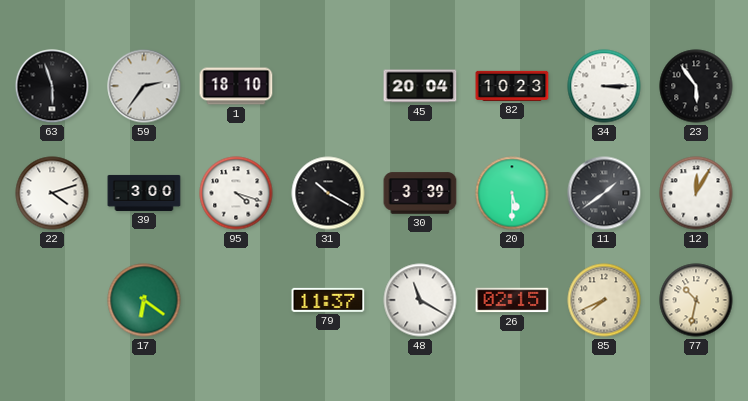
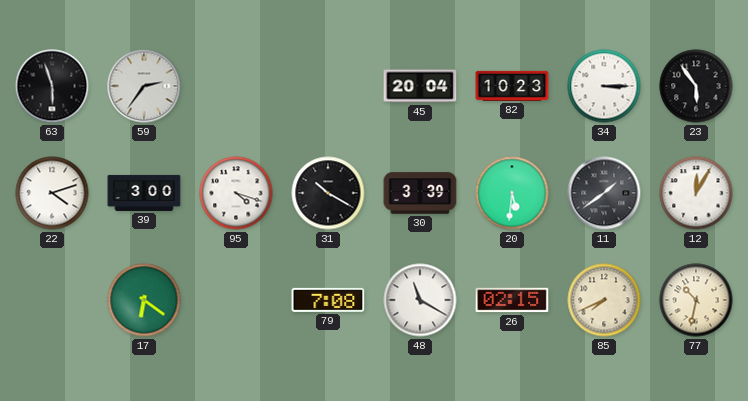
1: 18:10 -> none (236, 86)
20: 5:30 -> 5:31 (512, 193)
79: 11:37 -> 7:08 (328, 300)
